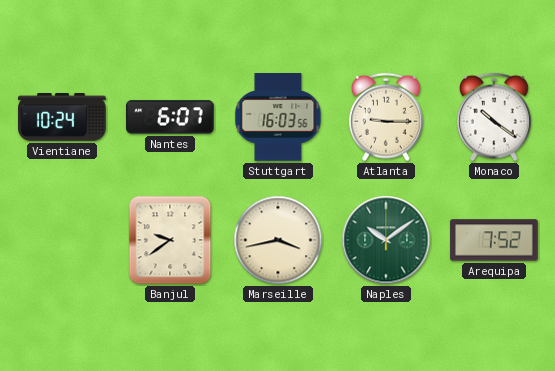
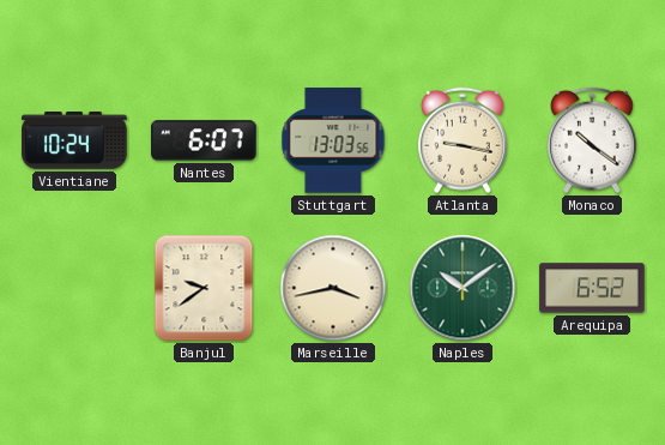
Stuttgart: 16:03 -> 13:03 (333, 140)
Atlanta: 9:15 -> 9:17 (464, 140)
Arequipa: 7:52 -> 6:52 (592, 288)
